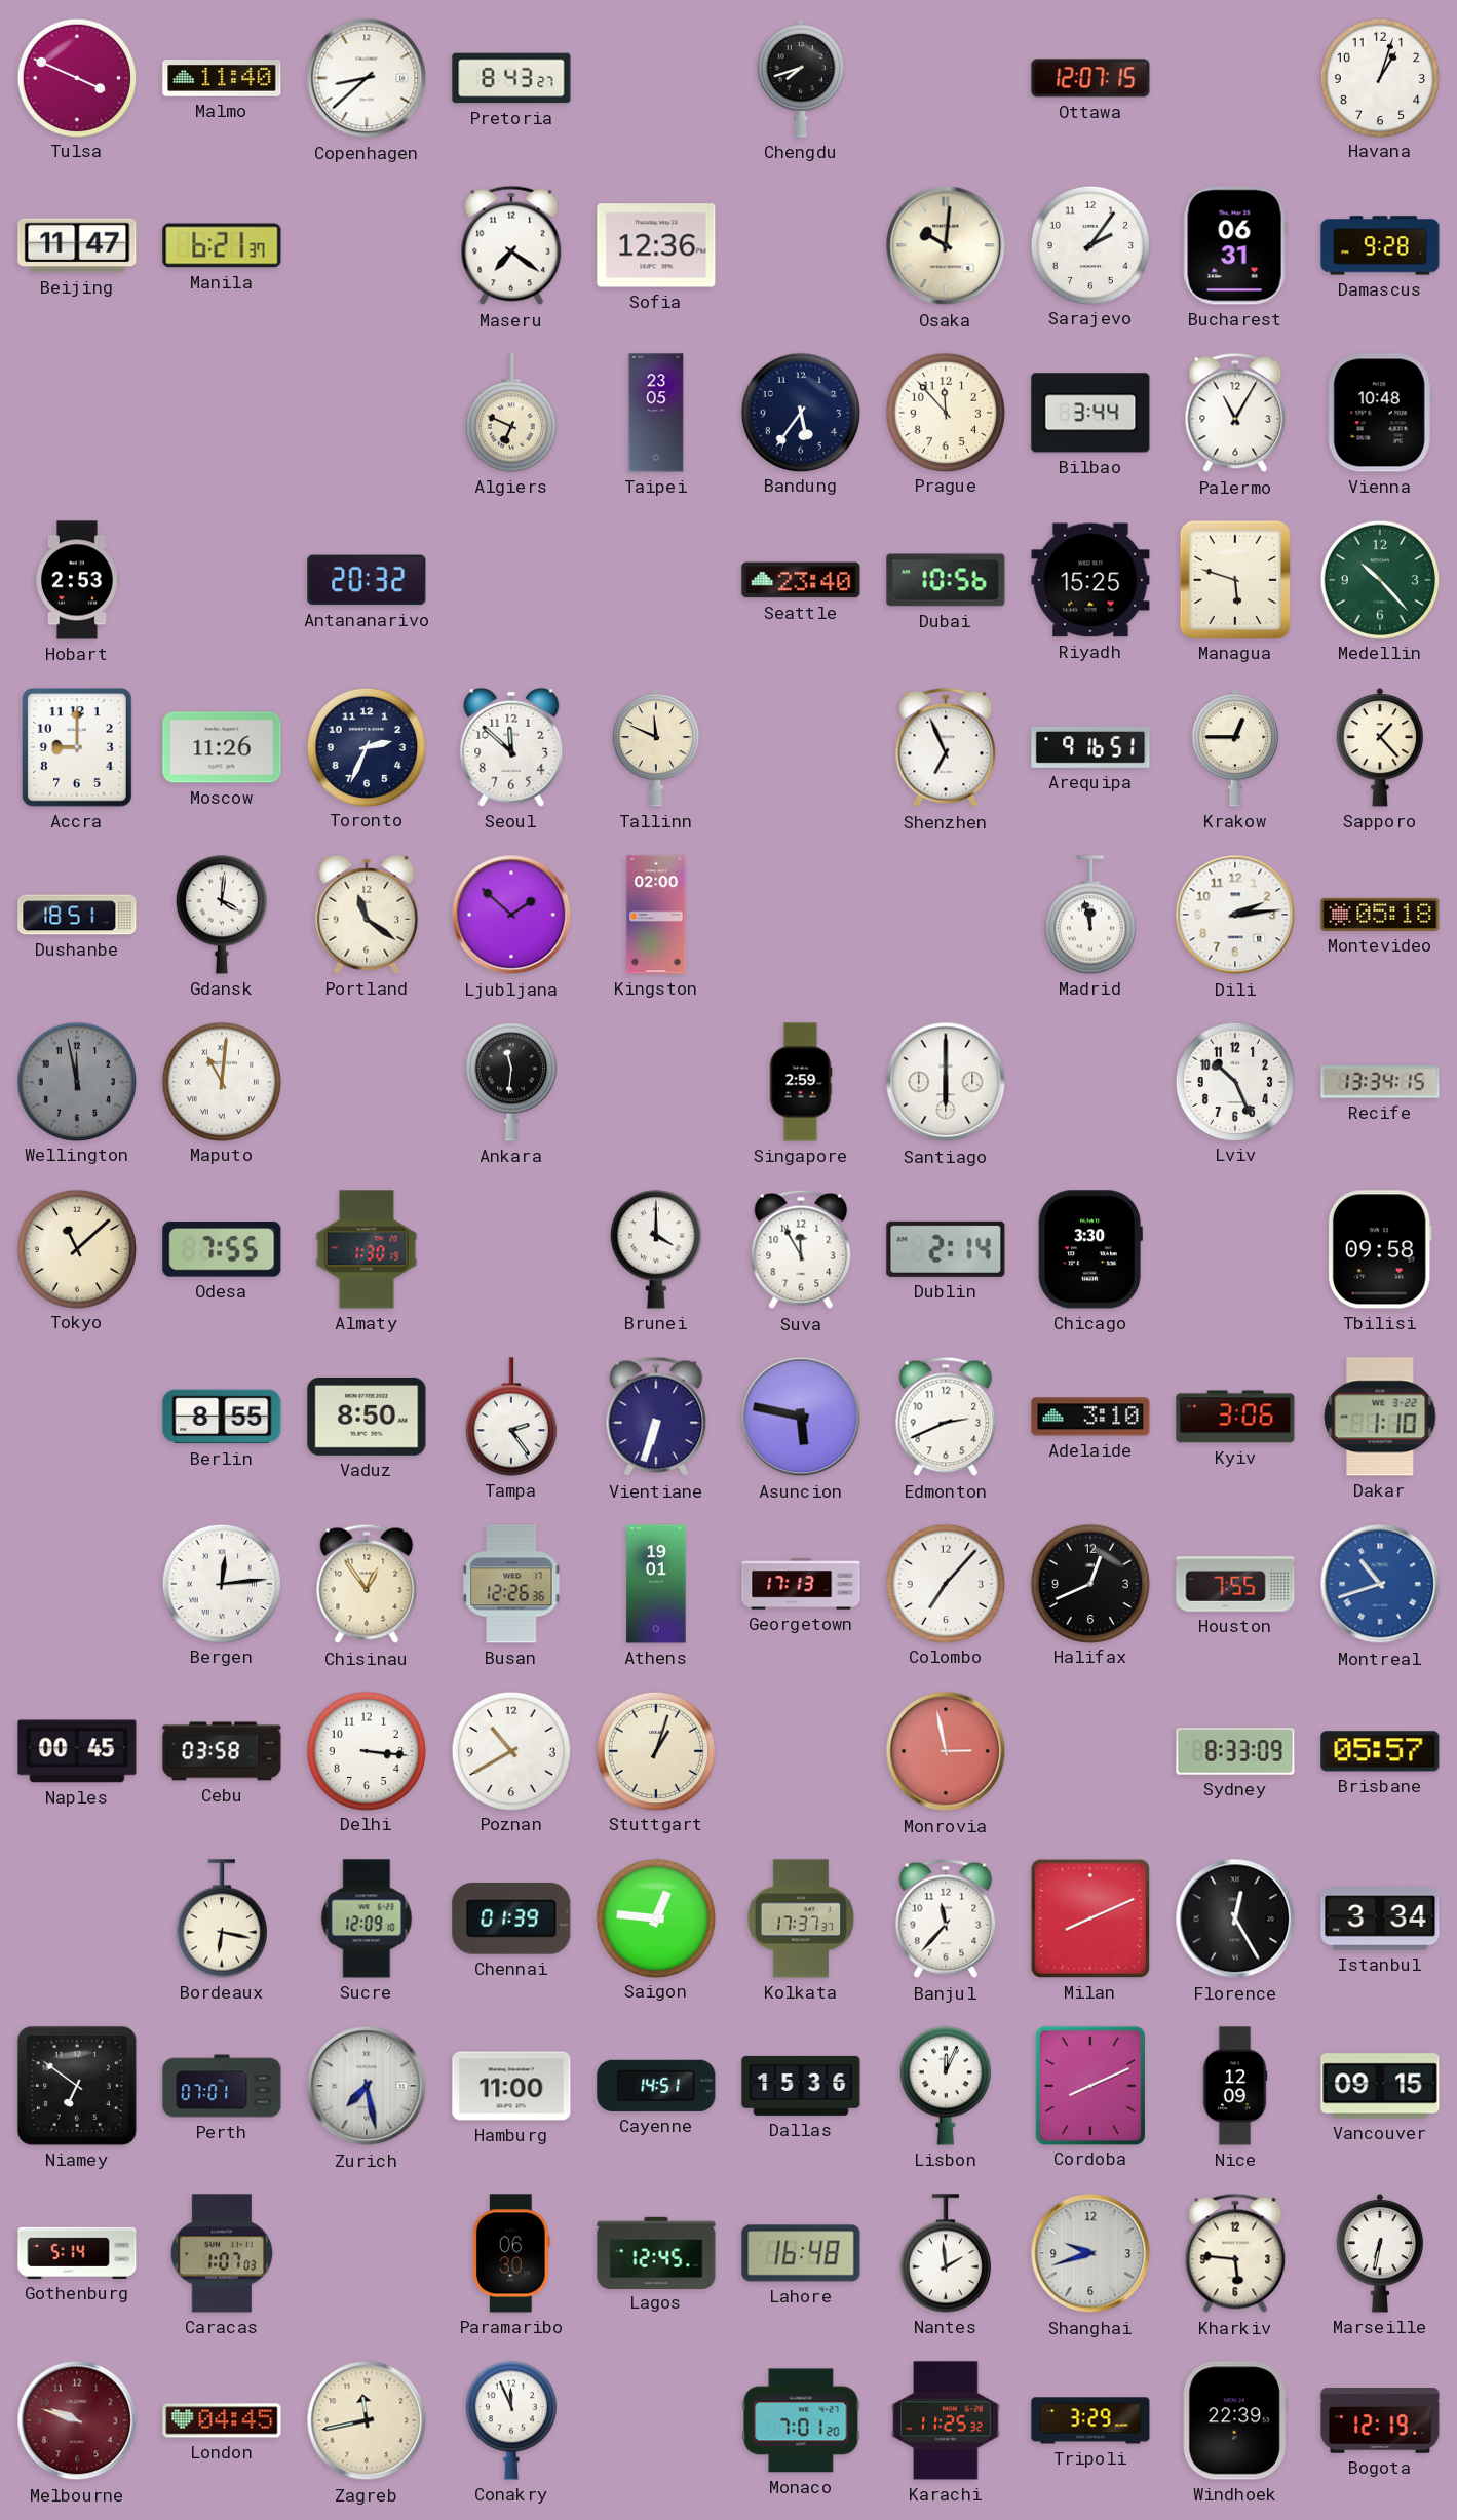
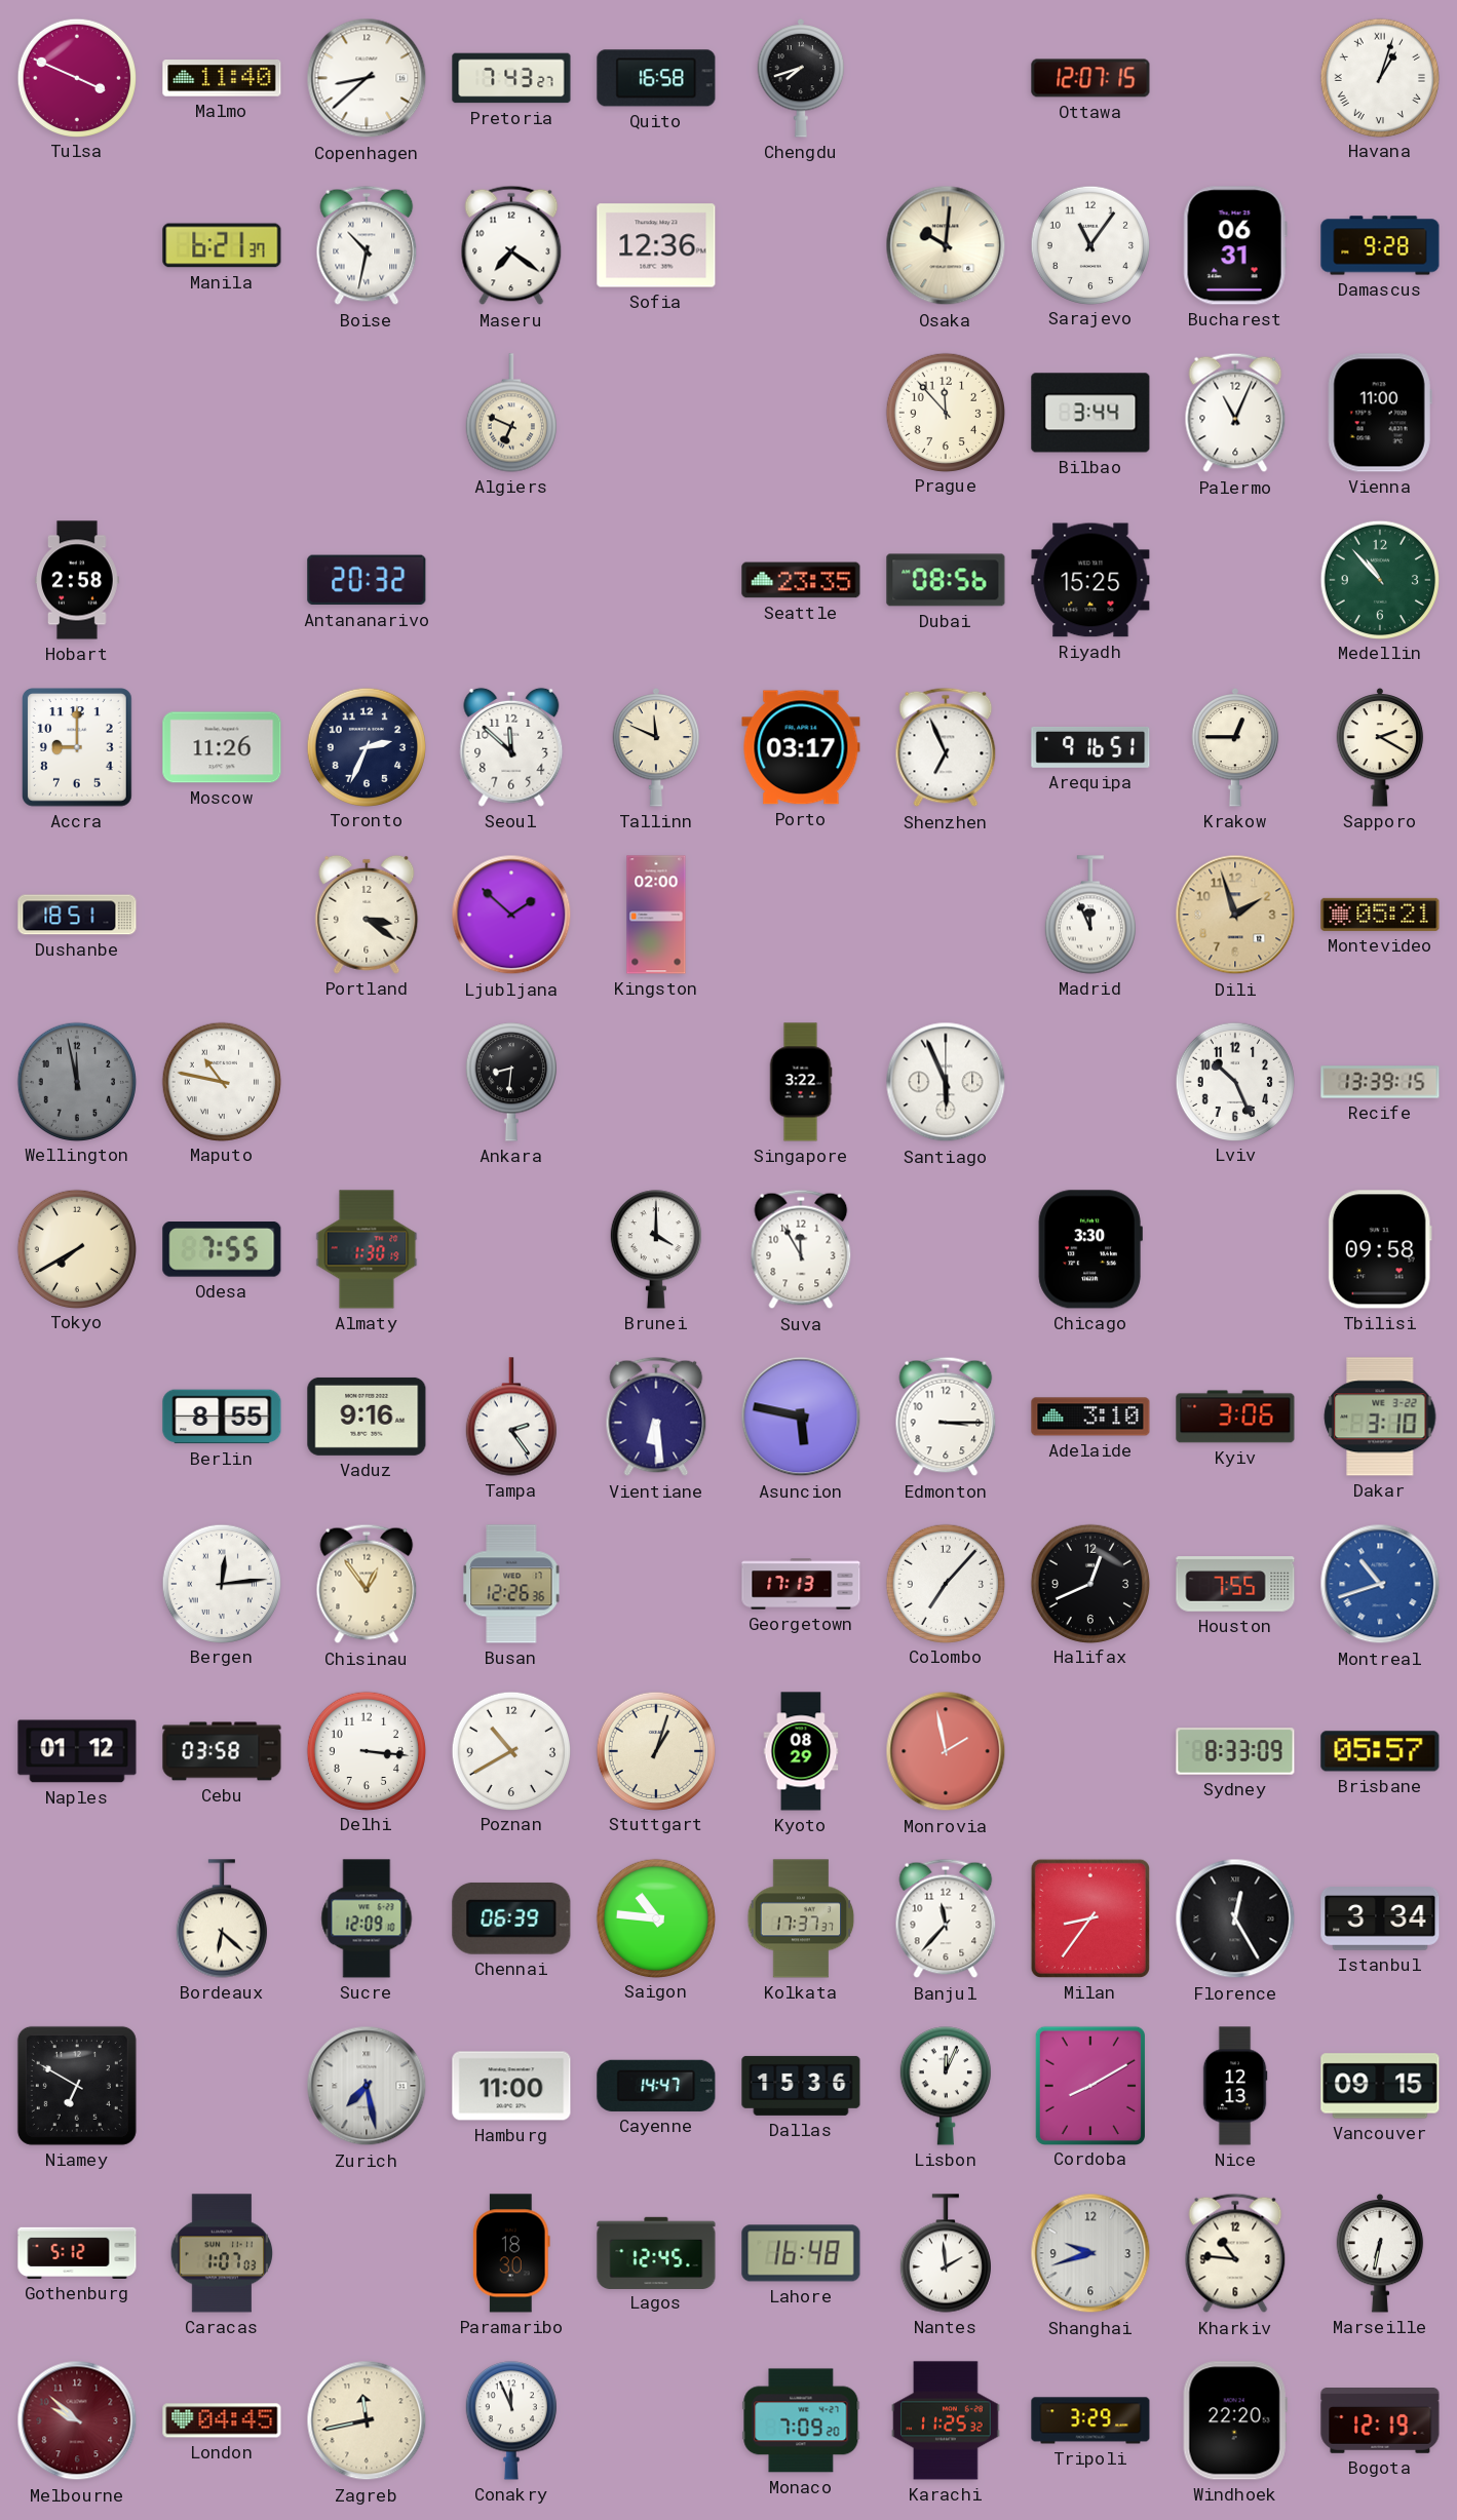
Pretoria: 8:43 -> 7:43 (511, 78)
Quito: none -> 16:58 (656, 78)
Havana numerals: Arabic -> Roman (1379, 77)
Beijing: 11:47 -> none (77, 245)
Boise: none -> 10:32 (367, 245)
Sarajevo: 2:06 -> 11:06 (1089, 244)
Taipei: 23:05 -> none (656, 413)
Bandung: 5:36 -> none (800, 412)
Palermo: 11:05 -> 11:04 (1235, 413)
Vienna: 10:48 -> 11:00 (1380, 413)
Hobart: 2:53 -> 2:58 (78, 580)
Seattle: 23:40 -> 23:35 (801, 580)
Dubai: 10:56 -> 08:56 (946, 580)
Managua: 5:48 -> none (1234, 579)
Medellin: 10:23 -> 10:53 (1379, 579)
Porto: none -> 03:17 (801, 747)
Sapporo: 1:23 -> 2:20 (1380, 747)
Gdansk: 4:01 -> none (222, 915)
Portland: 11:21 -> 3:21 (367, 915)
Madrid: 11:58 -> 11:56 (1090, 915)
Dili: 2:14 -> 1:57 (1235, 915)
Dili dial: white -> champagne (1235, 915)
Montevideo: 05:18 -> 05:21 (1380, 915)
Maputo: 11:01 -> 10:47 (221, 1081)
Ankara: 11:31 -> 8:31 (511, 1082)
Singapore: 2:59 -> 3:22 (801, 1082)
Santiago: 6:00 -> 5:56 (946, 1082)
Recife: 13:34 -> 13:39 (1380, 1082)
Tokyo: 11:08 -> 7:40 (76, 1248)
Dublin: 2:14 -> none (946, 1249)
Vaduz: 8:50 -> 9:16 (367, 1417)
Vientiane: 6:33 -> 6:29 (656, 1417)
Edmonton: 2:41 -> 3:15 (946, 1417)
Dakar: 1:10 -> 3:10 (1380, 1417)
Athens: 19:01 -> none (656, 1584)
Naples: 00:45 -> 01:12 (77, 1751)
Kyoto: none -> 08:29 (801, 1751)
Monrovia: 2:58 -> 1:58 (946, 1751)
Bordeaux: 6:17 -> 6:22 (222, 1918)
Chennai: 01:39 -> 06:39 (511, 1918)
Saigon: 12:46 -> 10:46 (655, 1917)
Milan: 8:11 -> 8:36 (1090, 1918)
Niamey: 6:51 -> 6:50 (77, 2086)
Perth: 07:01 -> none (222, 2086)
Cayenne: 14:51 -> 14:47 (656, 2086)
Cordoba: 8:11 -> 8:10 (1089, 2085)
Nice: 12:09 -> 12:13 (1235, 2086)
Gothenburg: 5:14 -> 5:12 (77, 2253)
Paramaribo: 06:30 -> 18:30 (511, 2253)
Kharkiv: 5:46 -> 10:46 (1235, 2253)
Melbourne: 9:48 -> 9:52 (77, 2420)
Monaco: 7:01 -> 7:09 (801, 2420)
Windhoek: 22:39 -> 22:20 (1235, 2420)
